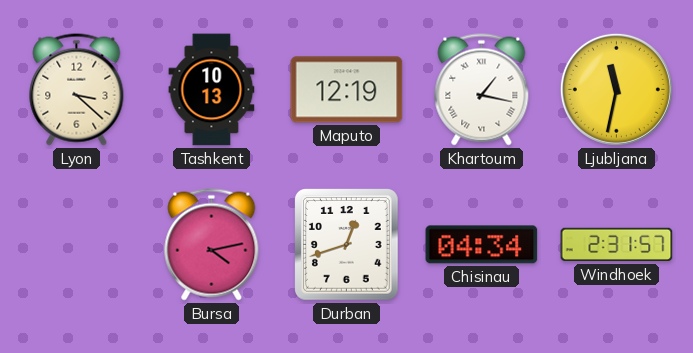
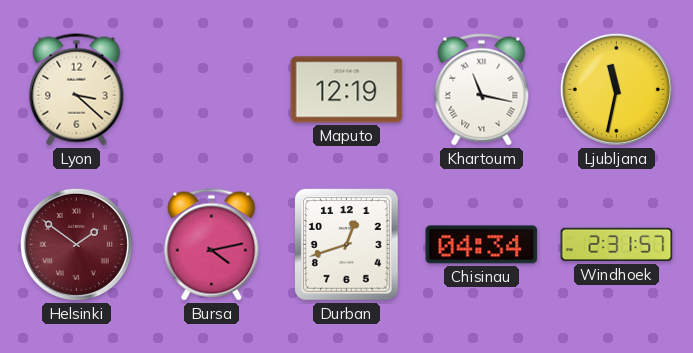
Tashkent: 10:13 -> none (212, 90)
Khartoum: 1:17 -> 11:17 (482, 90)
Helsinki: none -> 1:51 (76, 244)
